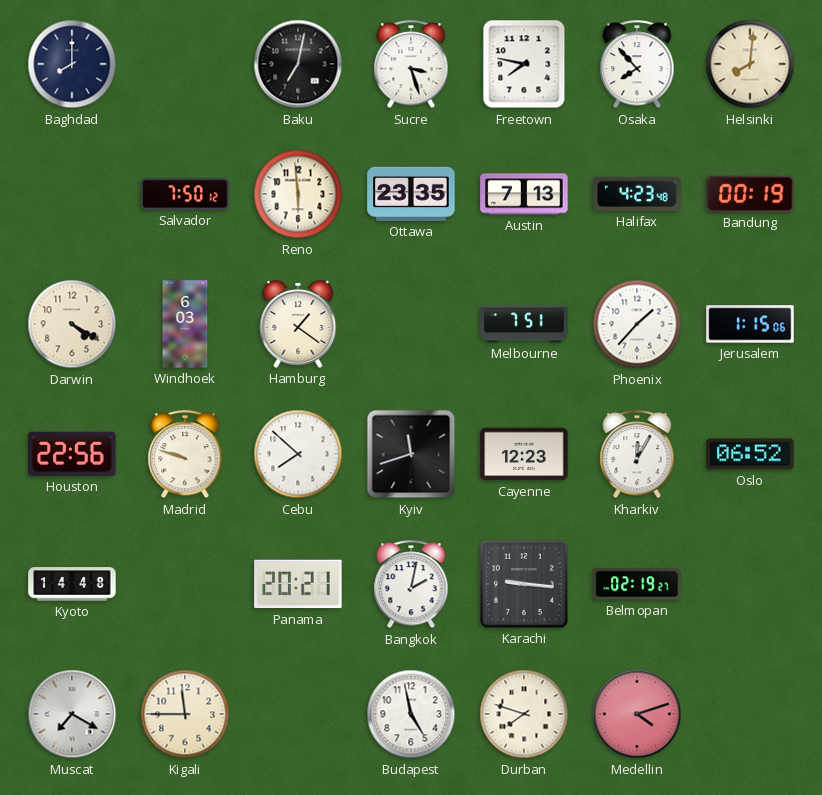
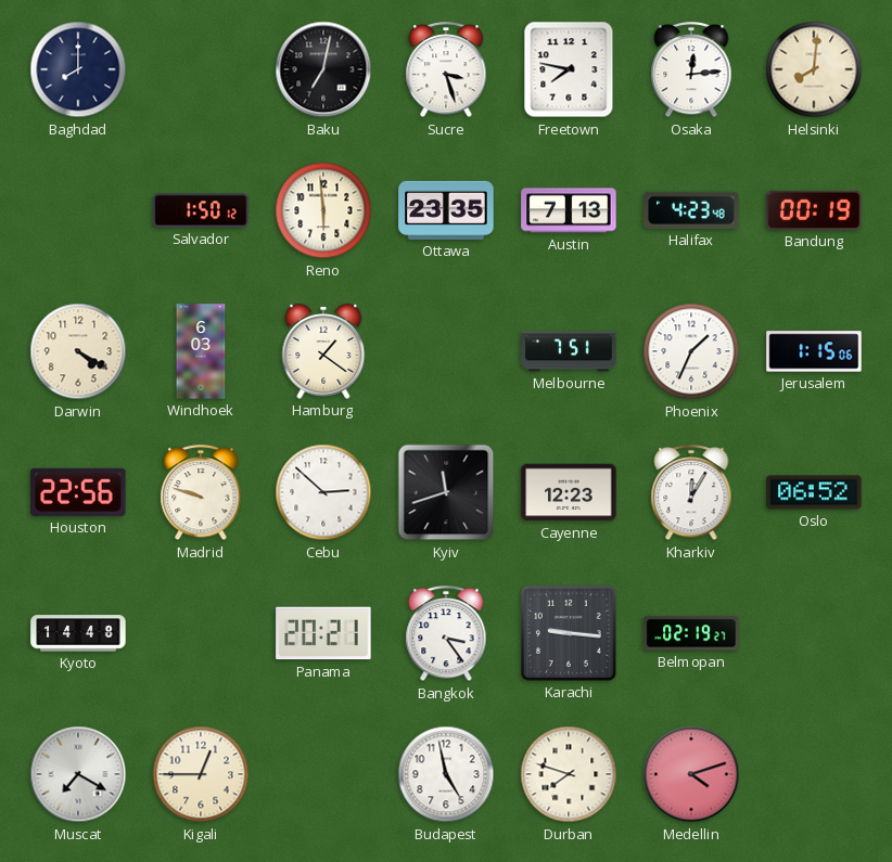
Osaka: 7:53 -> 12:14 (691, 70)
Salvador: 7:50 -> 1:50 (201, 210)
Phoenix: 1:37 -> 1:34 (691, 351)
Cebu: 7:52 -> 2:52 (323, 492)
Bangkok: 2:02 -> 3:24 (446, 634)
Kigali: 11:45 -> 12:45 (201, 774)
